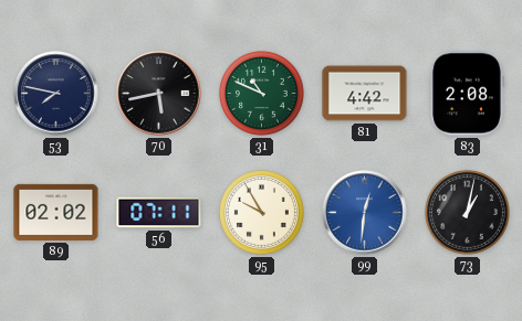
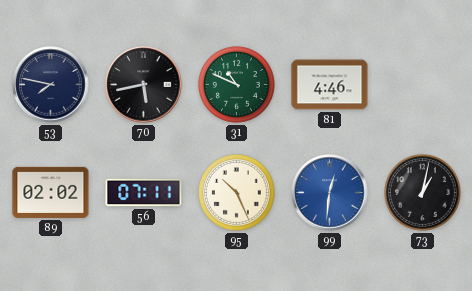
81: 4:42 -> 4:46 (330, 85)
83: 2:08 -> none (467, 94)
95: 9:55 -> 10:26 (237, 193)
